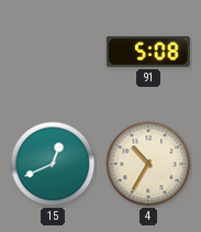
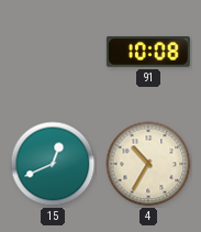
91: 5:08 -> 10:08 (148, 52)
